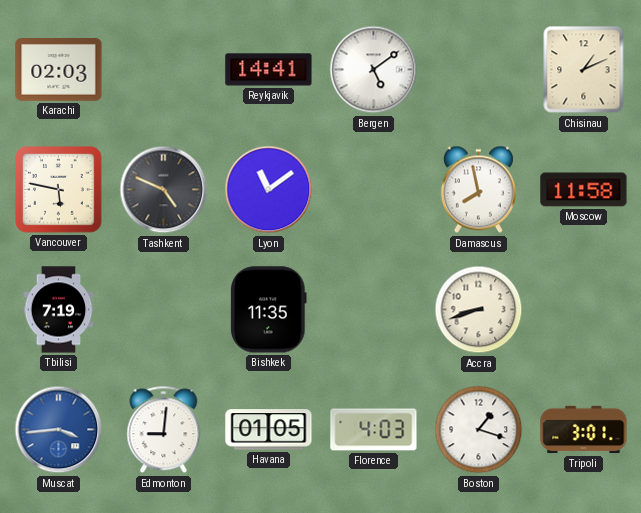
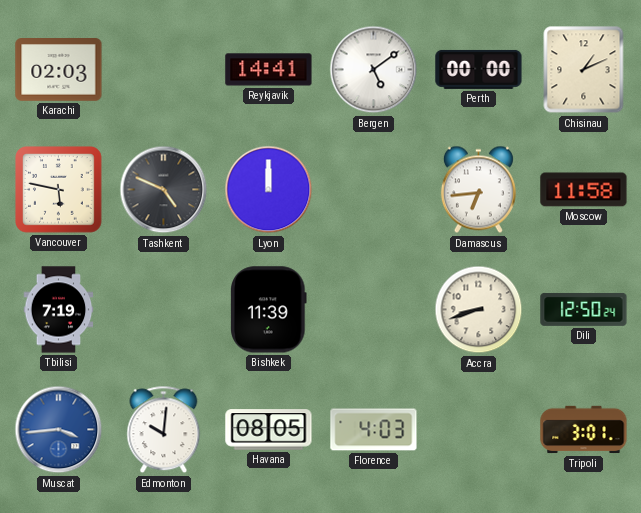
Perth: none -> 00:00 (479, 69)
Lyon: 11:09 -> 12:00 (269, 190)
Damascus: 7:58 -> 6:44 (478, 190)
Bishkek: 11:35 -> 11:39 (269, 310)
Dili: none -> 12:50 (584, 309)
Edmonton: 9:01 -> 10:01 (164, 430)
Havana: 01:05 -> 08:05 (269, 430)
Boston: 1:18 -> none (479, 430)
